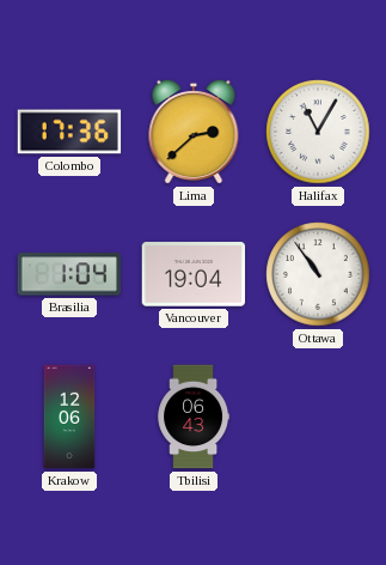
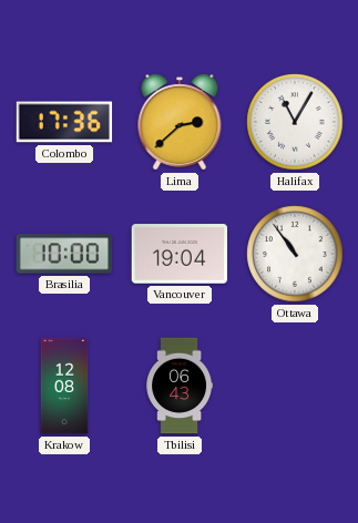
Brasilia: 1:04 -> 10:00 (64, 254)
Krakow: 12:06 -> 12:08 (64, 386)
